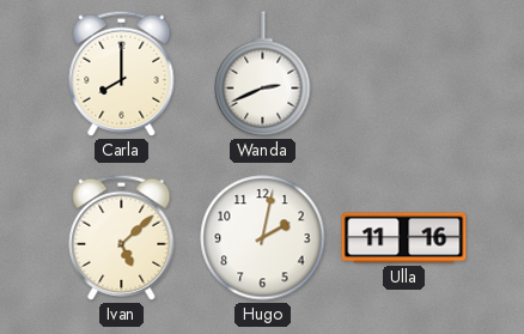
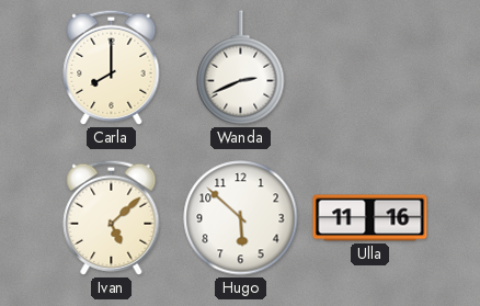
Hugo: 2:02 -> 5:52 (241, 218)
